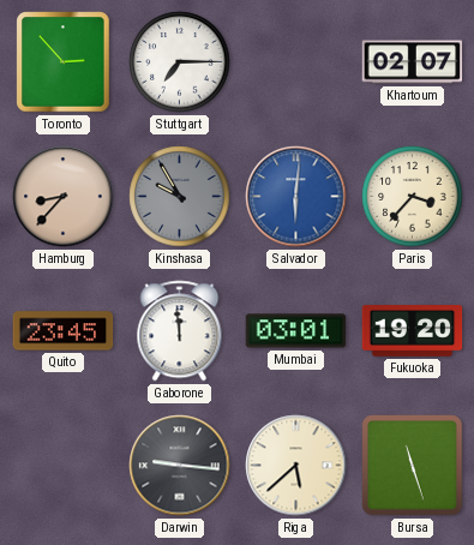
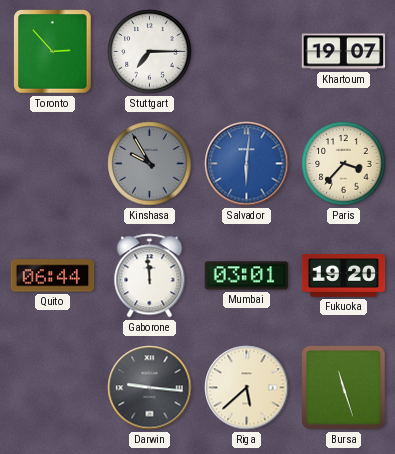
Khartoum: 02:07 -> 19:07 (344, 52)
Hamburg: 8:37 -> none (64, 197)
Quito: 23:45 -> 06:44 (53, 276)
